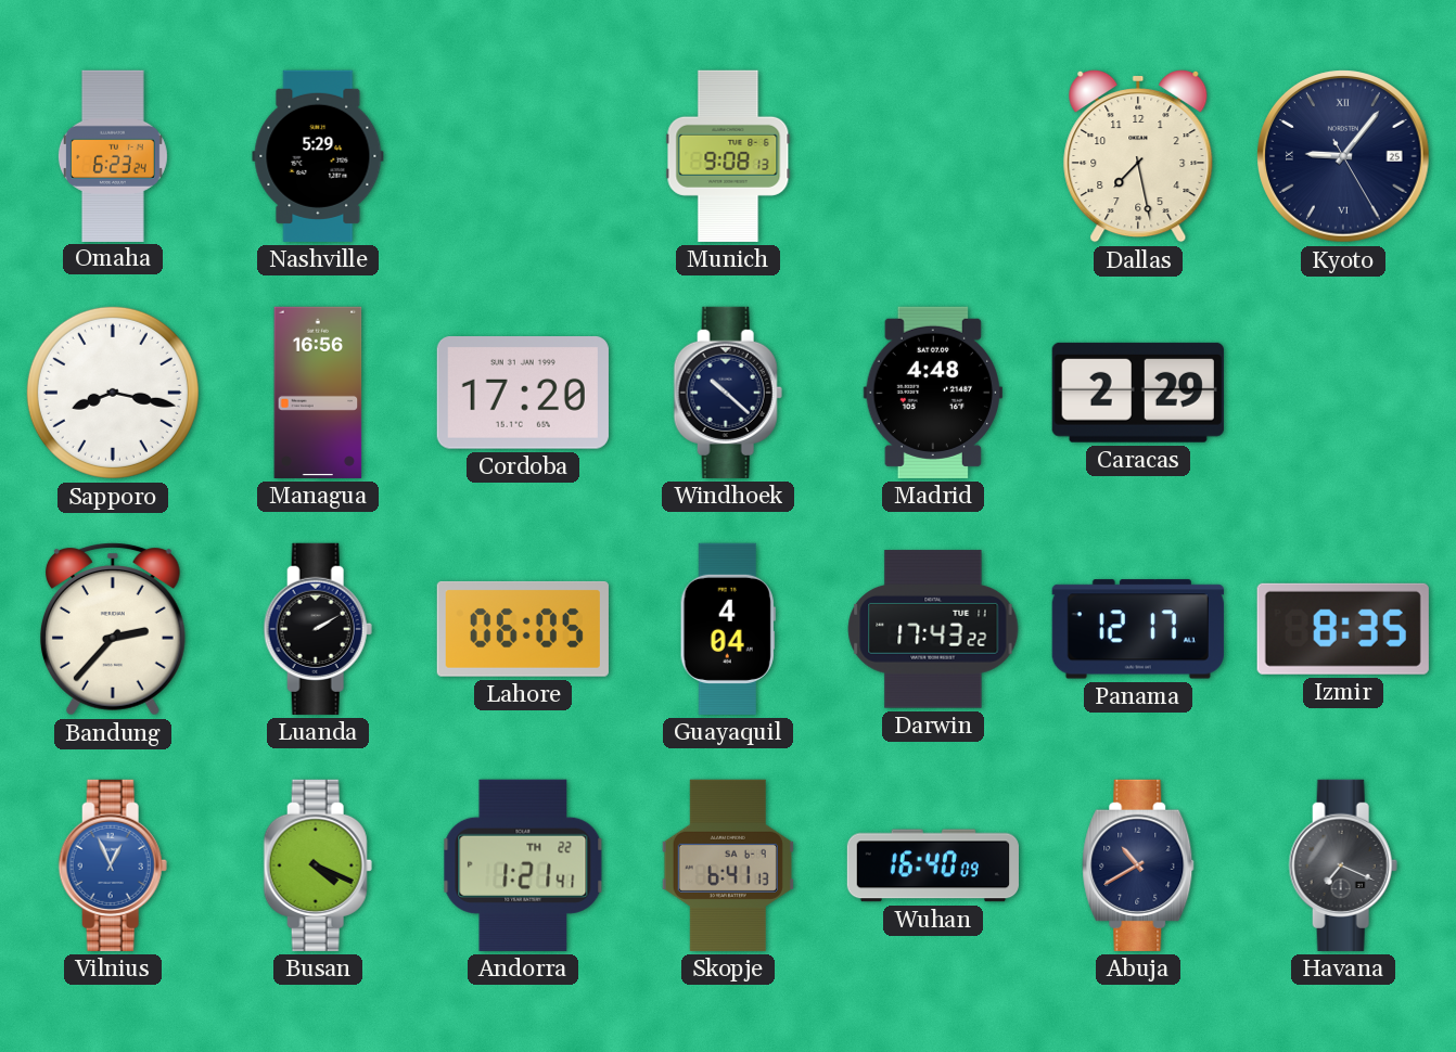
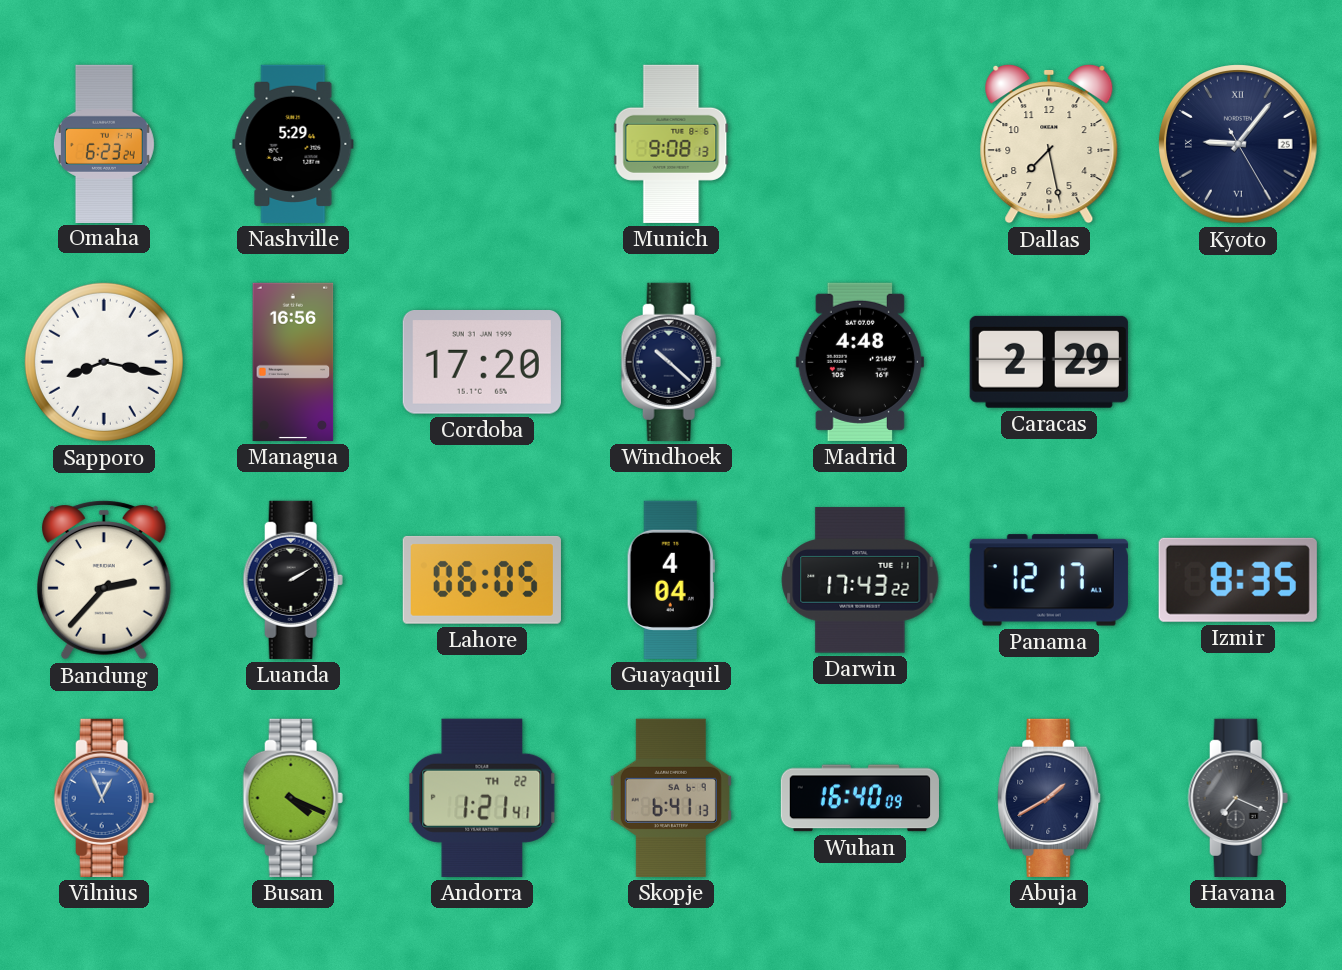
Abuja: 10:40 -> 1:40 (1049, 798)
